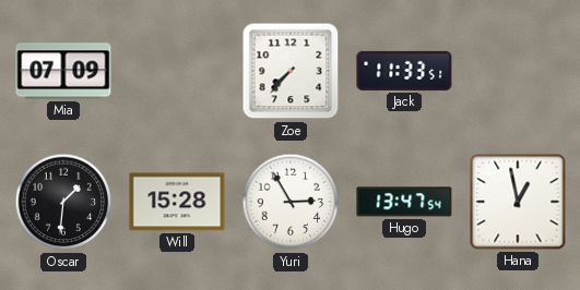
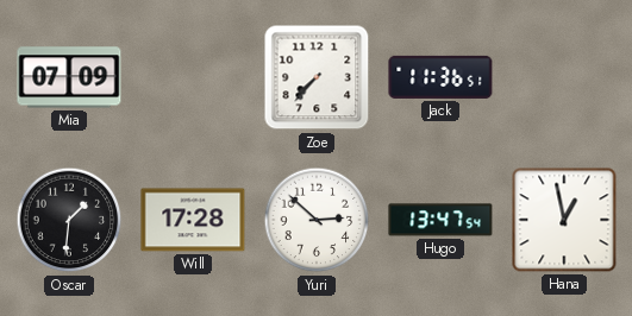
Jack: 11:33 -> 11:36 (440, 77)
Will: 15:28 -> 17:28 (193, 220)
Yuri: 2:55 -> 2:52 (317, 220)
